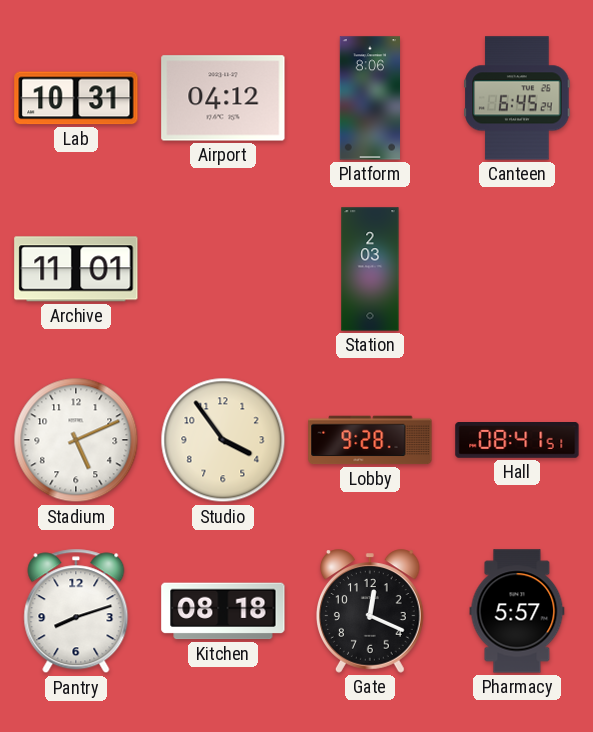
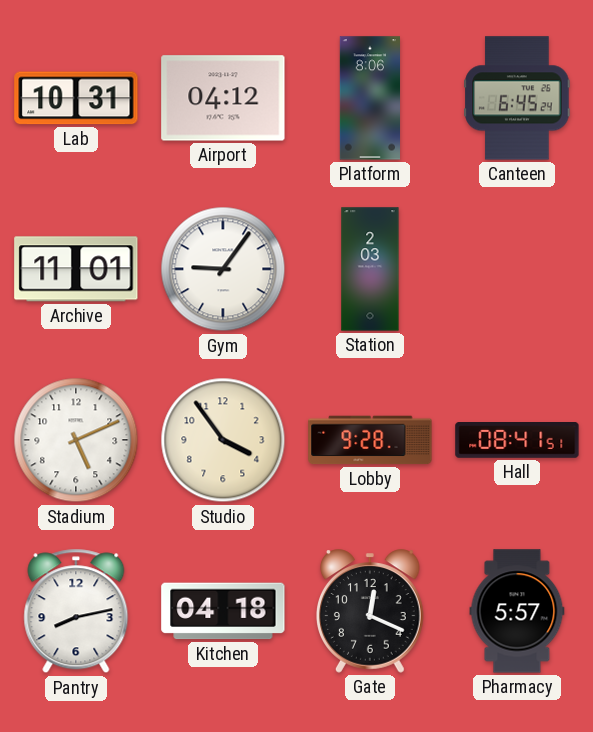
Gym: none -> 9:06 (223, 269)
Pantry: 8:12 -> 8:13 (76, 611)
Kitchen: 08:18 -> 04:18 (223, 611)
